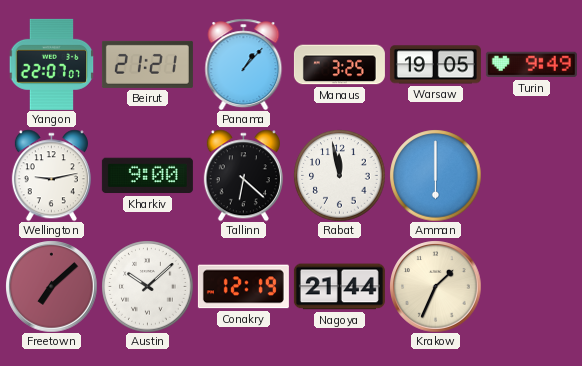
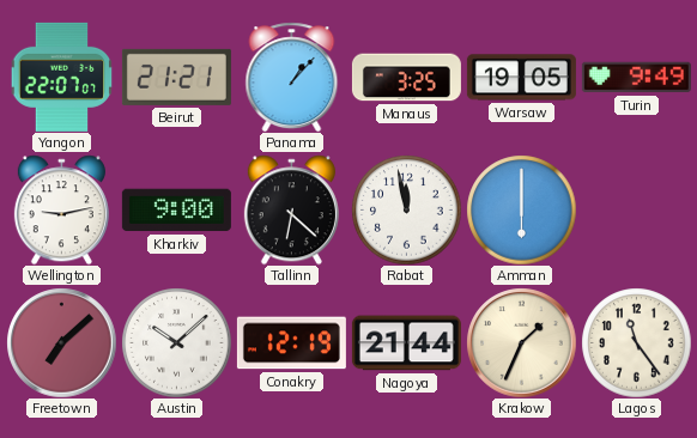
Lagos: none -> 11:24 (636, 342)
